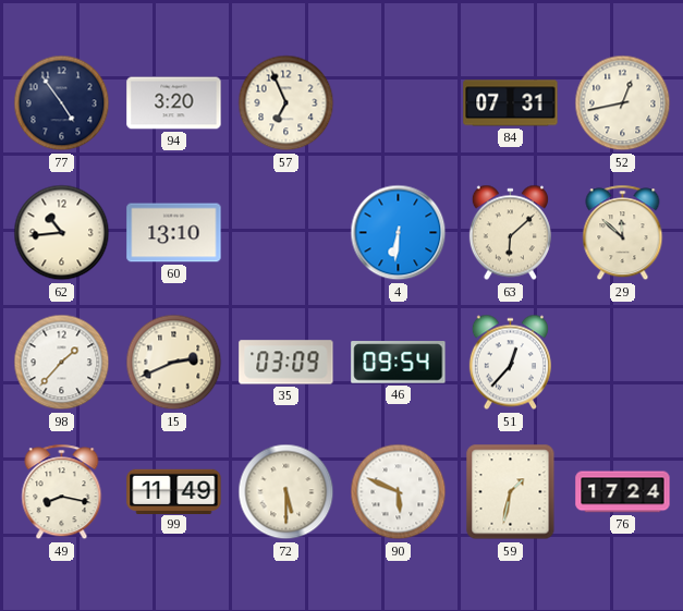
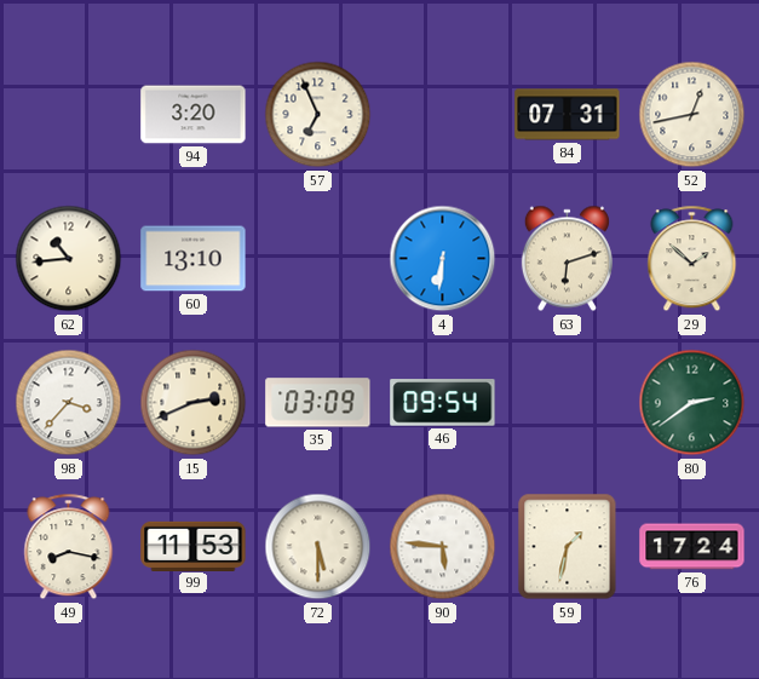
77: 4:54 -> none (62, 103)
63: 6:08 -> 6:12 (567, 259)
29: 11:52 -> 1:52 (692, 259)
98: 1:37 -> 3:37 (69, 403)
51: 12:37 -> none (510, 363)
80: none -> 2:39 (692, 403)
99: 11:49 -> 11:53 (194, 546)
90: 5:49 -> 5:46 (443, 547)
